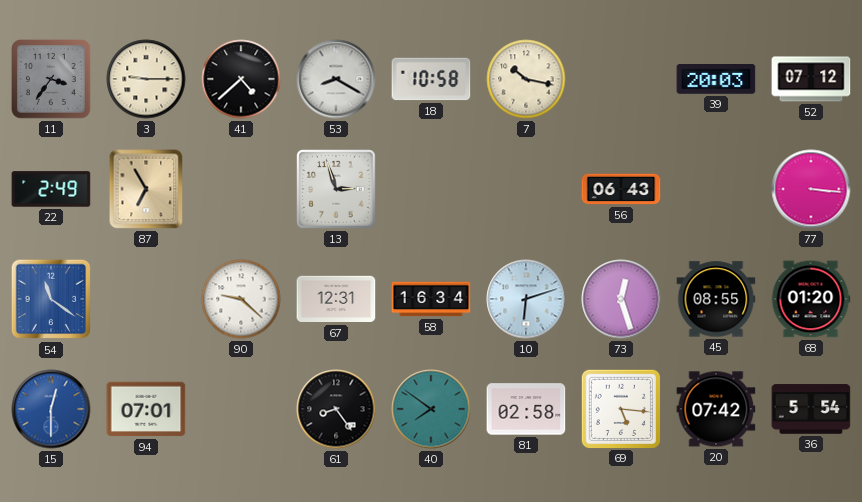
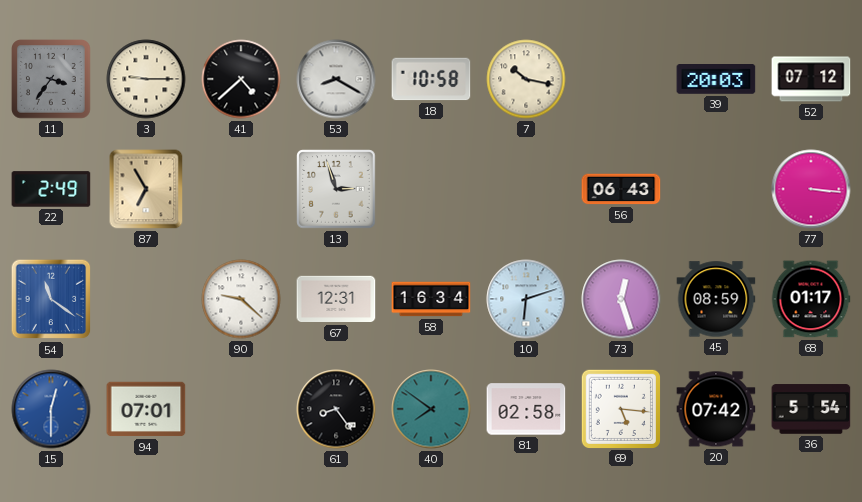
45: 08:55 -> 08:59 (716, 299)
68: 01:20 -> 01:17 (811, 299)
